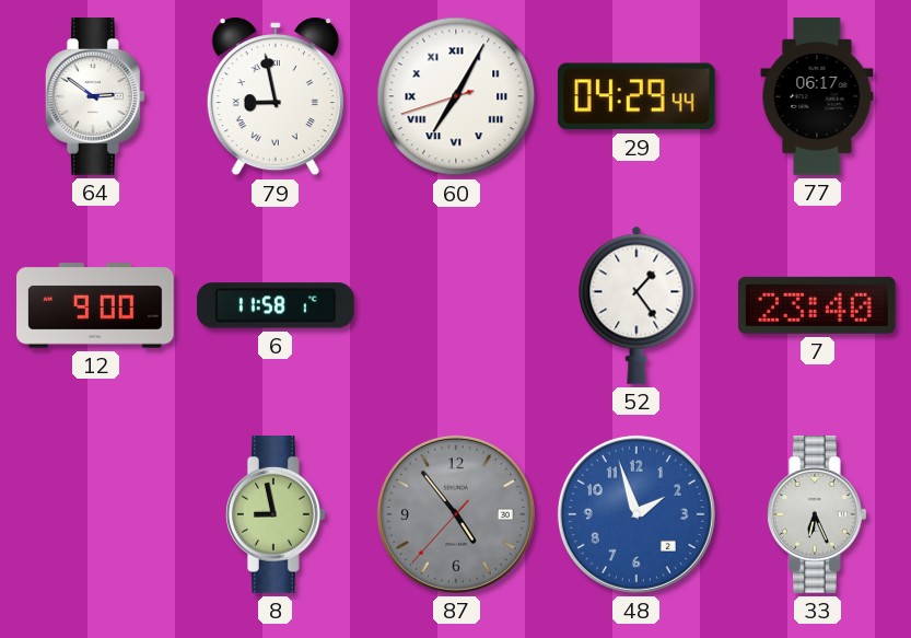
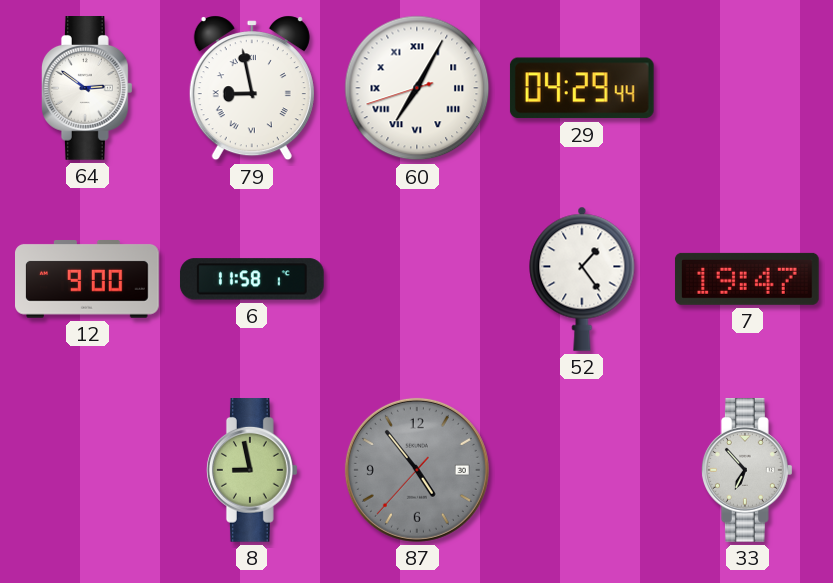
77: 06:17 -> none (817, 96)
7: 23:40 -> 19:47 (747, 279)
48: 1:57 -> none (636, 514)
33: 6:26 -> 6:53 (747, 471)
